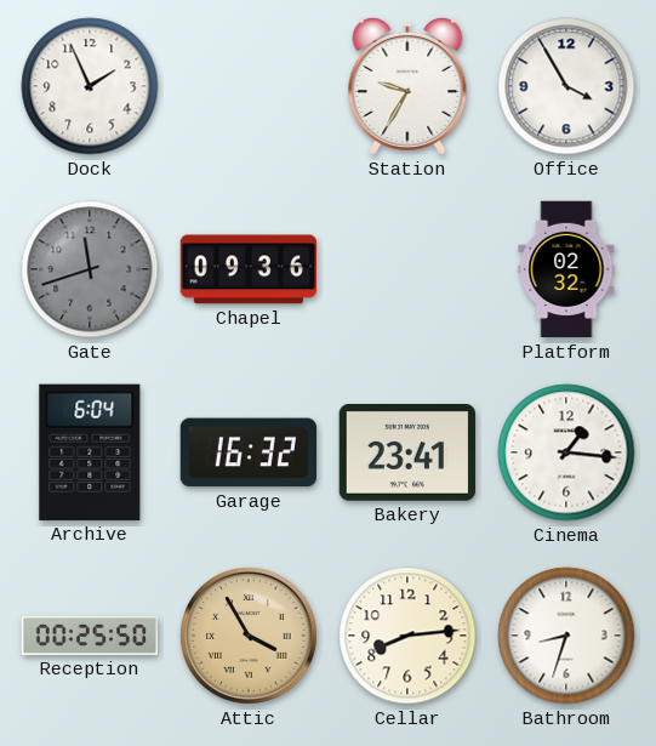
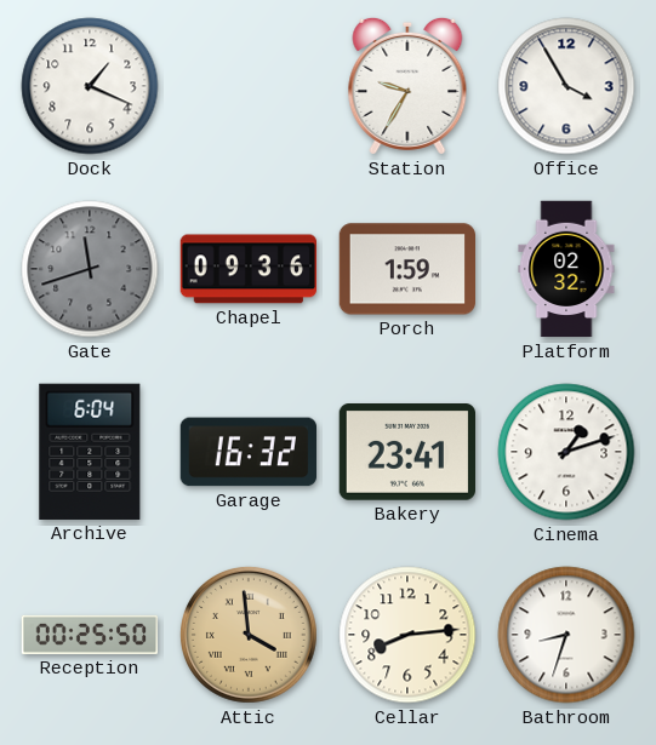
Dock: 1:56 -> 1:19 (90, 86)
Porch: none -> 1:59 (406, 269)
Cinema: 1:16 -> 1:12 (566, 452)
Attic: 3:55 -> 3:59 (249, 635)
